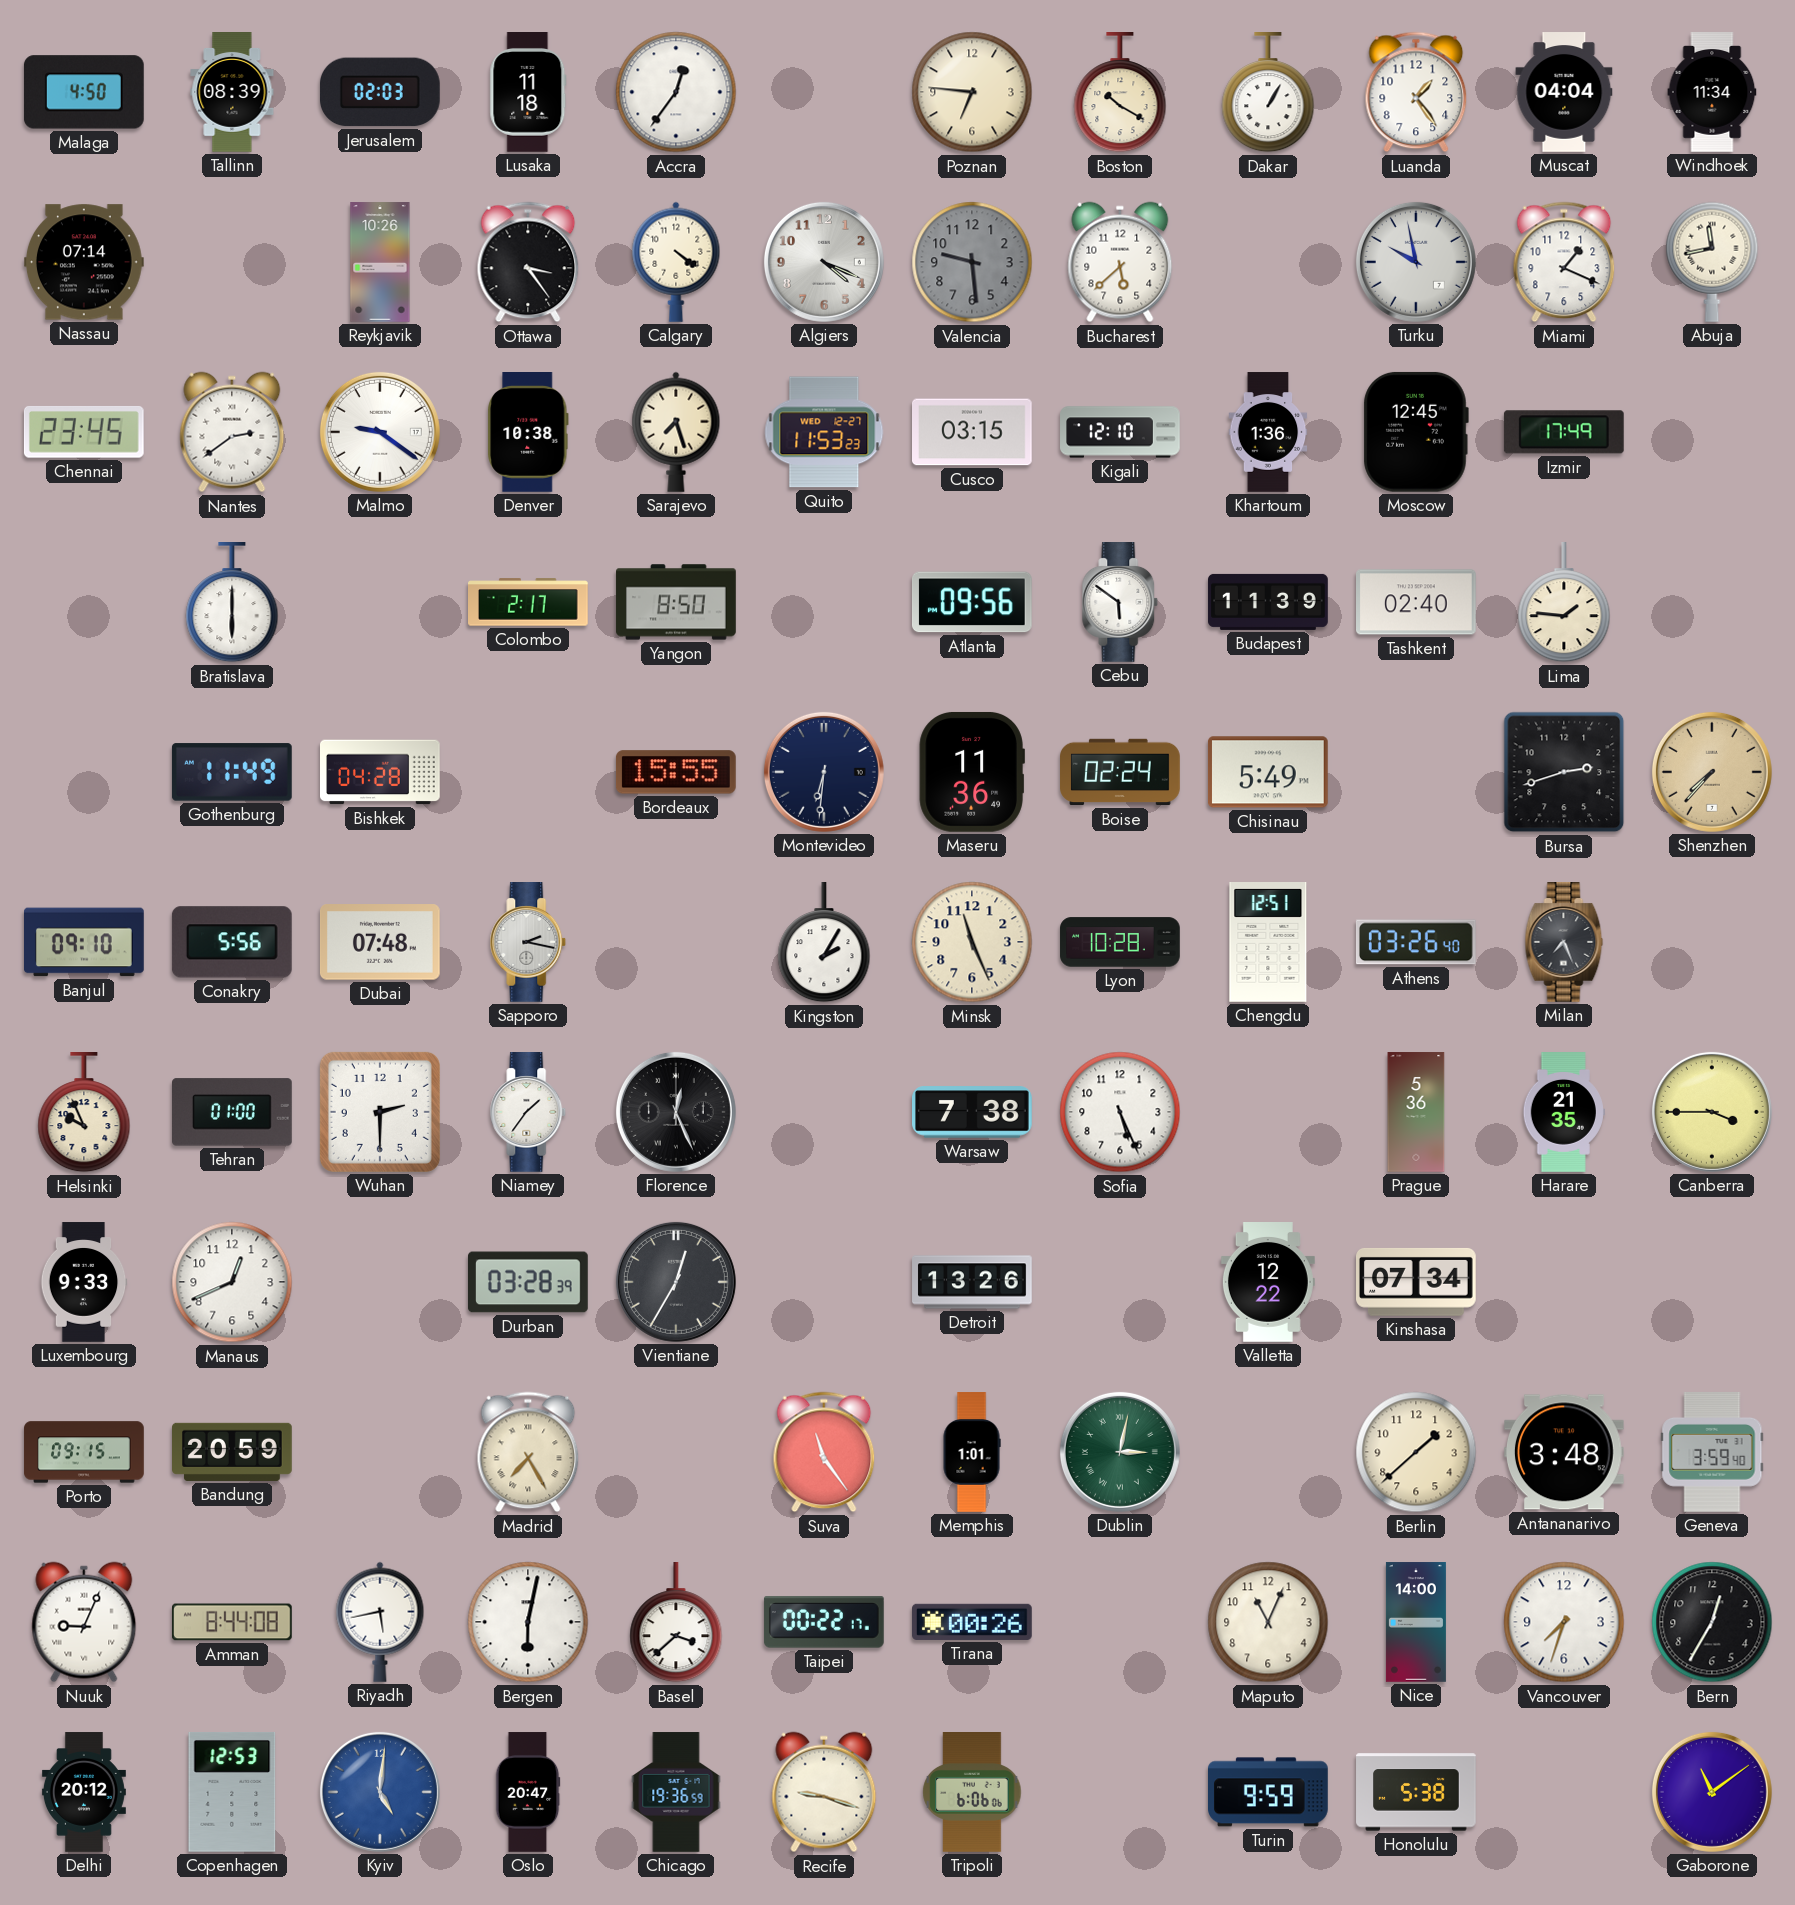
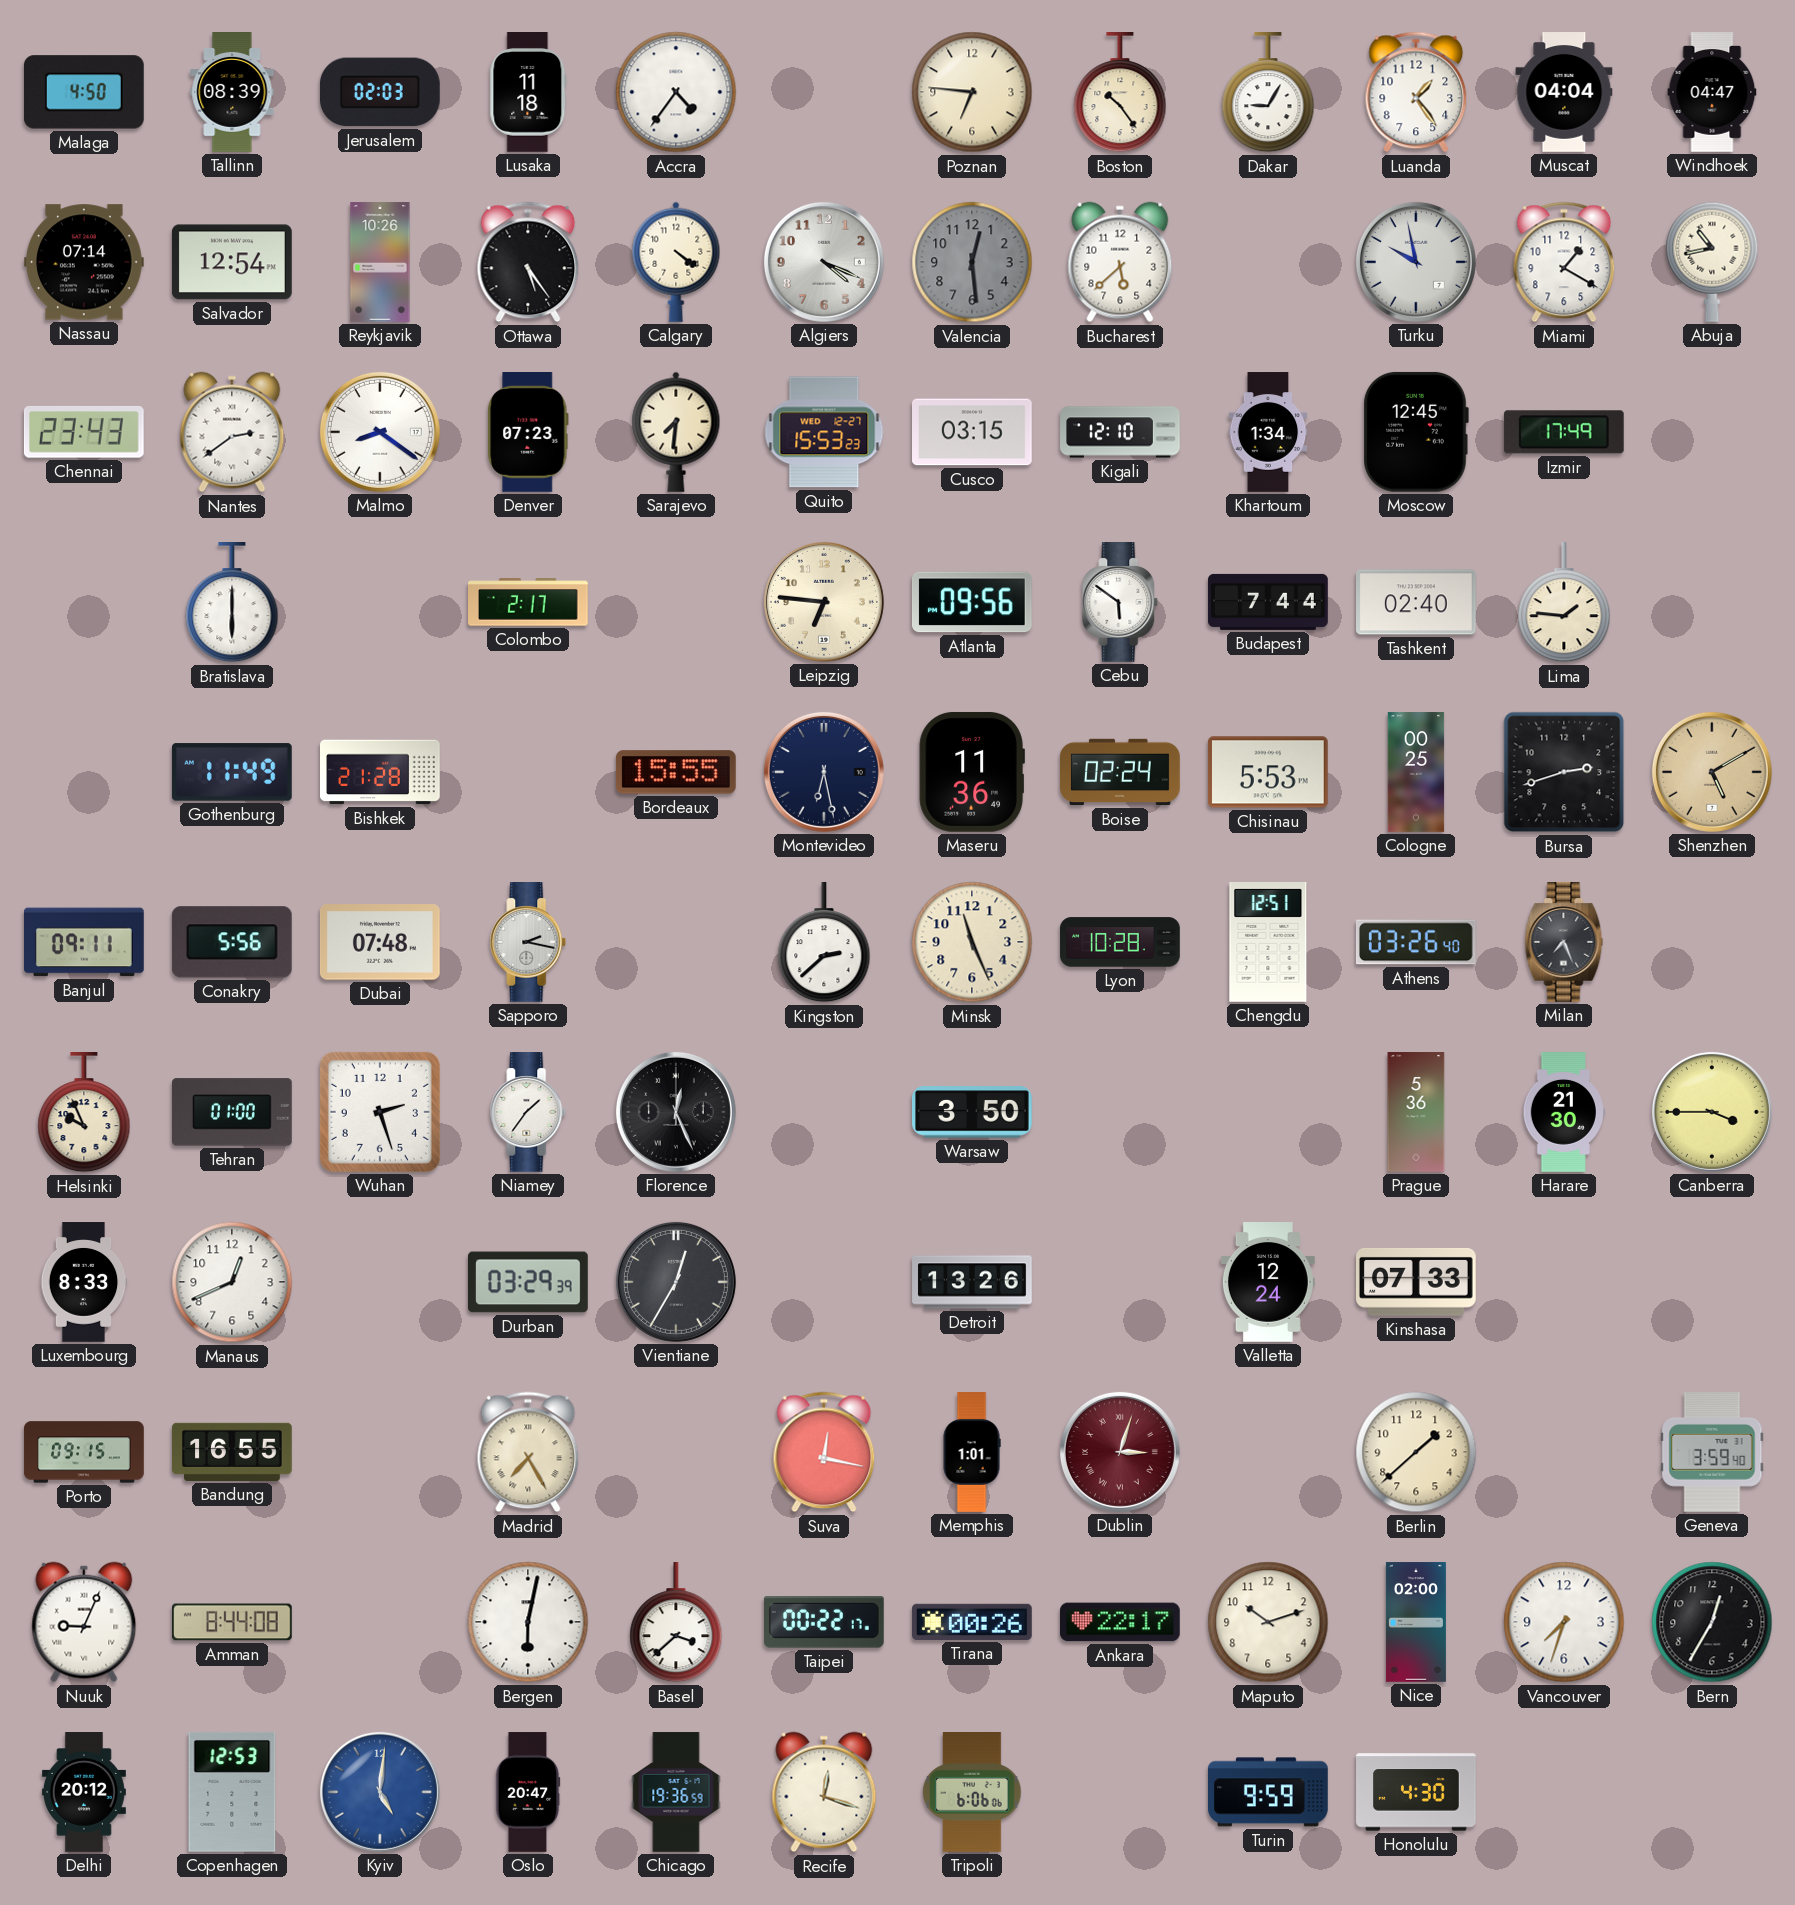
Accra: 12:36 -> 4:36 (676, 92)
Boston: 10:20 -> 10:24 (1120, 93)
Dakar: 1:05 -> 9:05 (1268, 93)
Windhoek: 11:34 -> 04:47 (1712, 92)
Salvador: none -> 12:54 (232, 262)
Ottawa: 3:24 -> 5:24 (528, 262)
Valencia: 9:29 -> 12:29 (972, 262)
Miami: 1:19 -> 1:20 (1564, 262)
Abuja: 11:43 -> 10:43 (1712, 262)
Chennai: 23:45 -> 23:43 (84, 432)
Malmo: 9:21 -> 8:21 (380, 432)
Denver: 10:38 -> 07:23 (528, 433)
Sarajevo: 7:27 -> 7:31 (676, 432)
Quito: 11:53 -> 15:53 (824, 432)
Khartoum: 1:36 -> 1:34 (1268, 432)
Yangon: 8:50 -> none (676, 602)
Leipzig: none -> 6:46 (824, 602)
Budapest: 11:39 -> 7:44 (1268, 602)
Bishkek: 04:28 -> 21:28 (381, 772)
Montevideo: 6:31 -> 6:28 (824, 772)
Chisinau: 5:49 -> 5:53 (1268, 772)
Cologne: none -> 00:25 (1416, 772)
Shenzhen: 7:37 -> 5:10 (1712, 772)
Banjul: 09:10 -> 09:11 (85, 942)
Kingston: 2:05 -> 2:38 (824, 943)
Wuhan: 2:30 -> 2:27 (380, 1112)
Warsaw: 7:38 -> 3:50 (973, 1112)
Sofia: 5:26 -> none (1120, 1112)
Harare: 21:35 -> 21:30 (1564, 1112)
Luxembourg: 9:33 -> 8:33 (84, 1282)
Durban: 03:28 -> 03:29 (529, 1282)
Valletta: 12:22 -> 12:24 (1268, 1283)
Kinshasa: 07:34 -> 07:33 (1417, 1282)
Bandung: 20:59 -> 16:55 (233, 1452)
Suva: 11:24 -> 12:17 (824, 1452)
Dublin: 3:02 -> 3:03 (1120, 1452)
Dublin dial: green -> burgundy (1120, 1452)
Antananarivo: 3:48 -> none (1564, 1452)
Riyadh: 5:43 -> none (380, 1622)
Ankara: none -> 22:17 (1121, 1622)
Maputo: 11:04 -> 10:12 (1268, 1622)
Nice: 14:00 -> 02:00 (1416, 1622)
Recife: 9:18 -> 12:18 (824, 1792)
Honolulu: 5:38 -> 4:30 (1416, 1792)
Gaborone: 11:09 -> none (1712, 1792)
